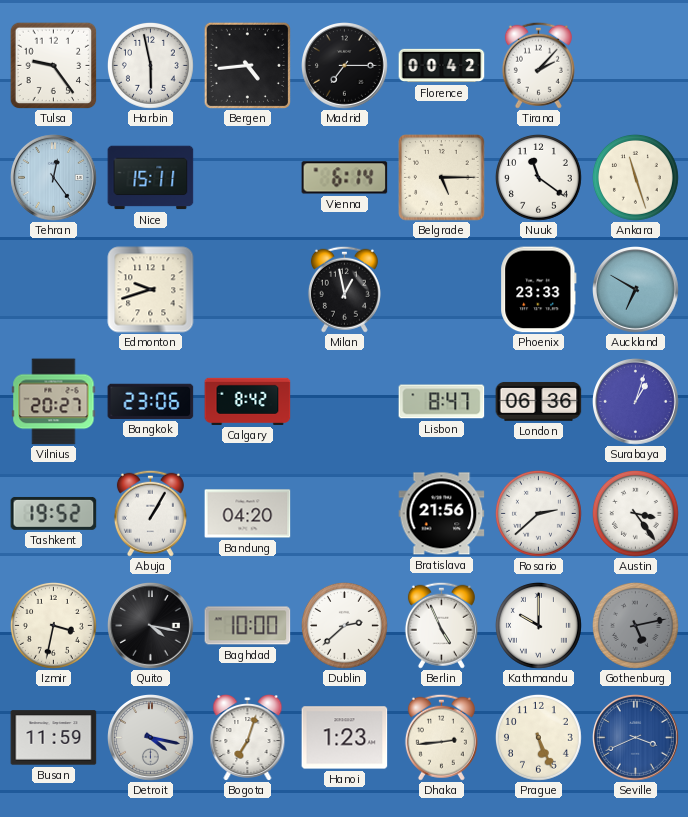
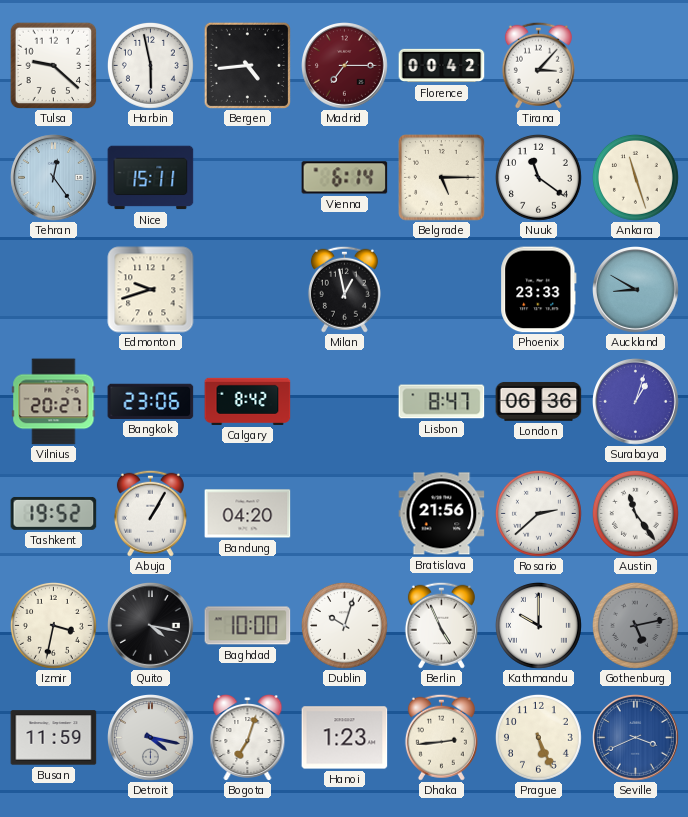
Tulsa: 9:24 -> 9:22 (53, 65)
Madrid dial: black -> burgundy (345, 66)
Tirana: 2:07 -> 3:07 (538, 65)
Auckland: 6:50 -> 8:50 (636, 290)
Austin: 3:24 -> 11:24 (635, 513)
Dublin: 2:38 -> 10:03 (344, 625)
